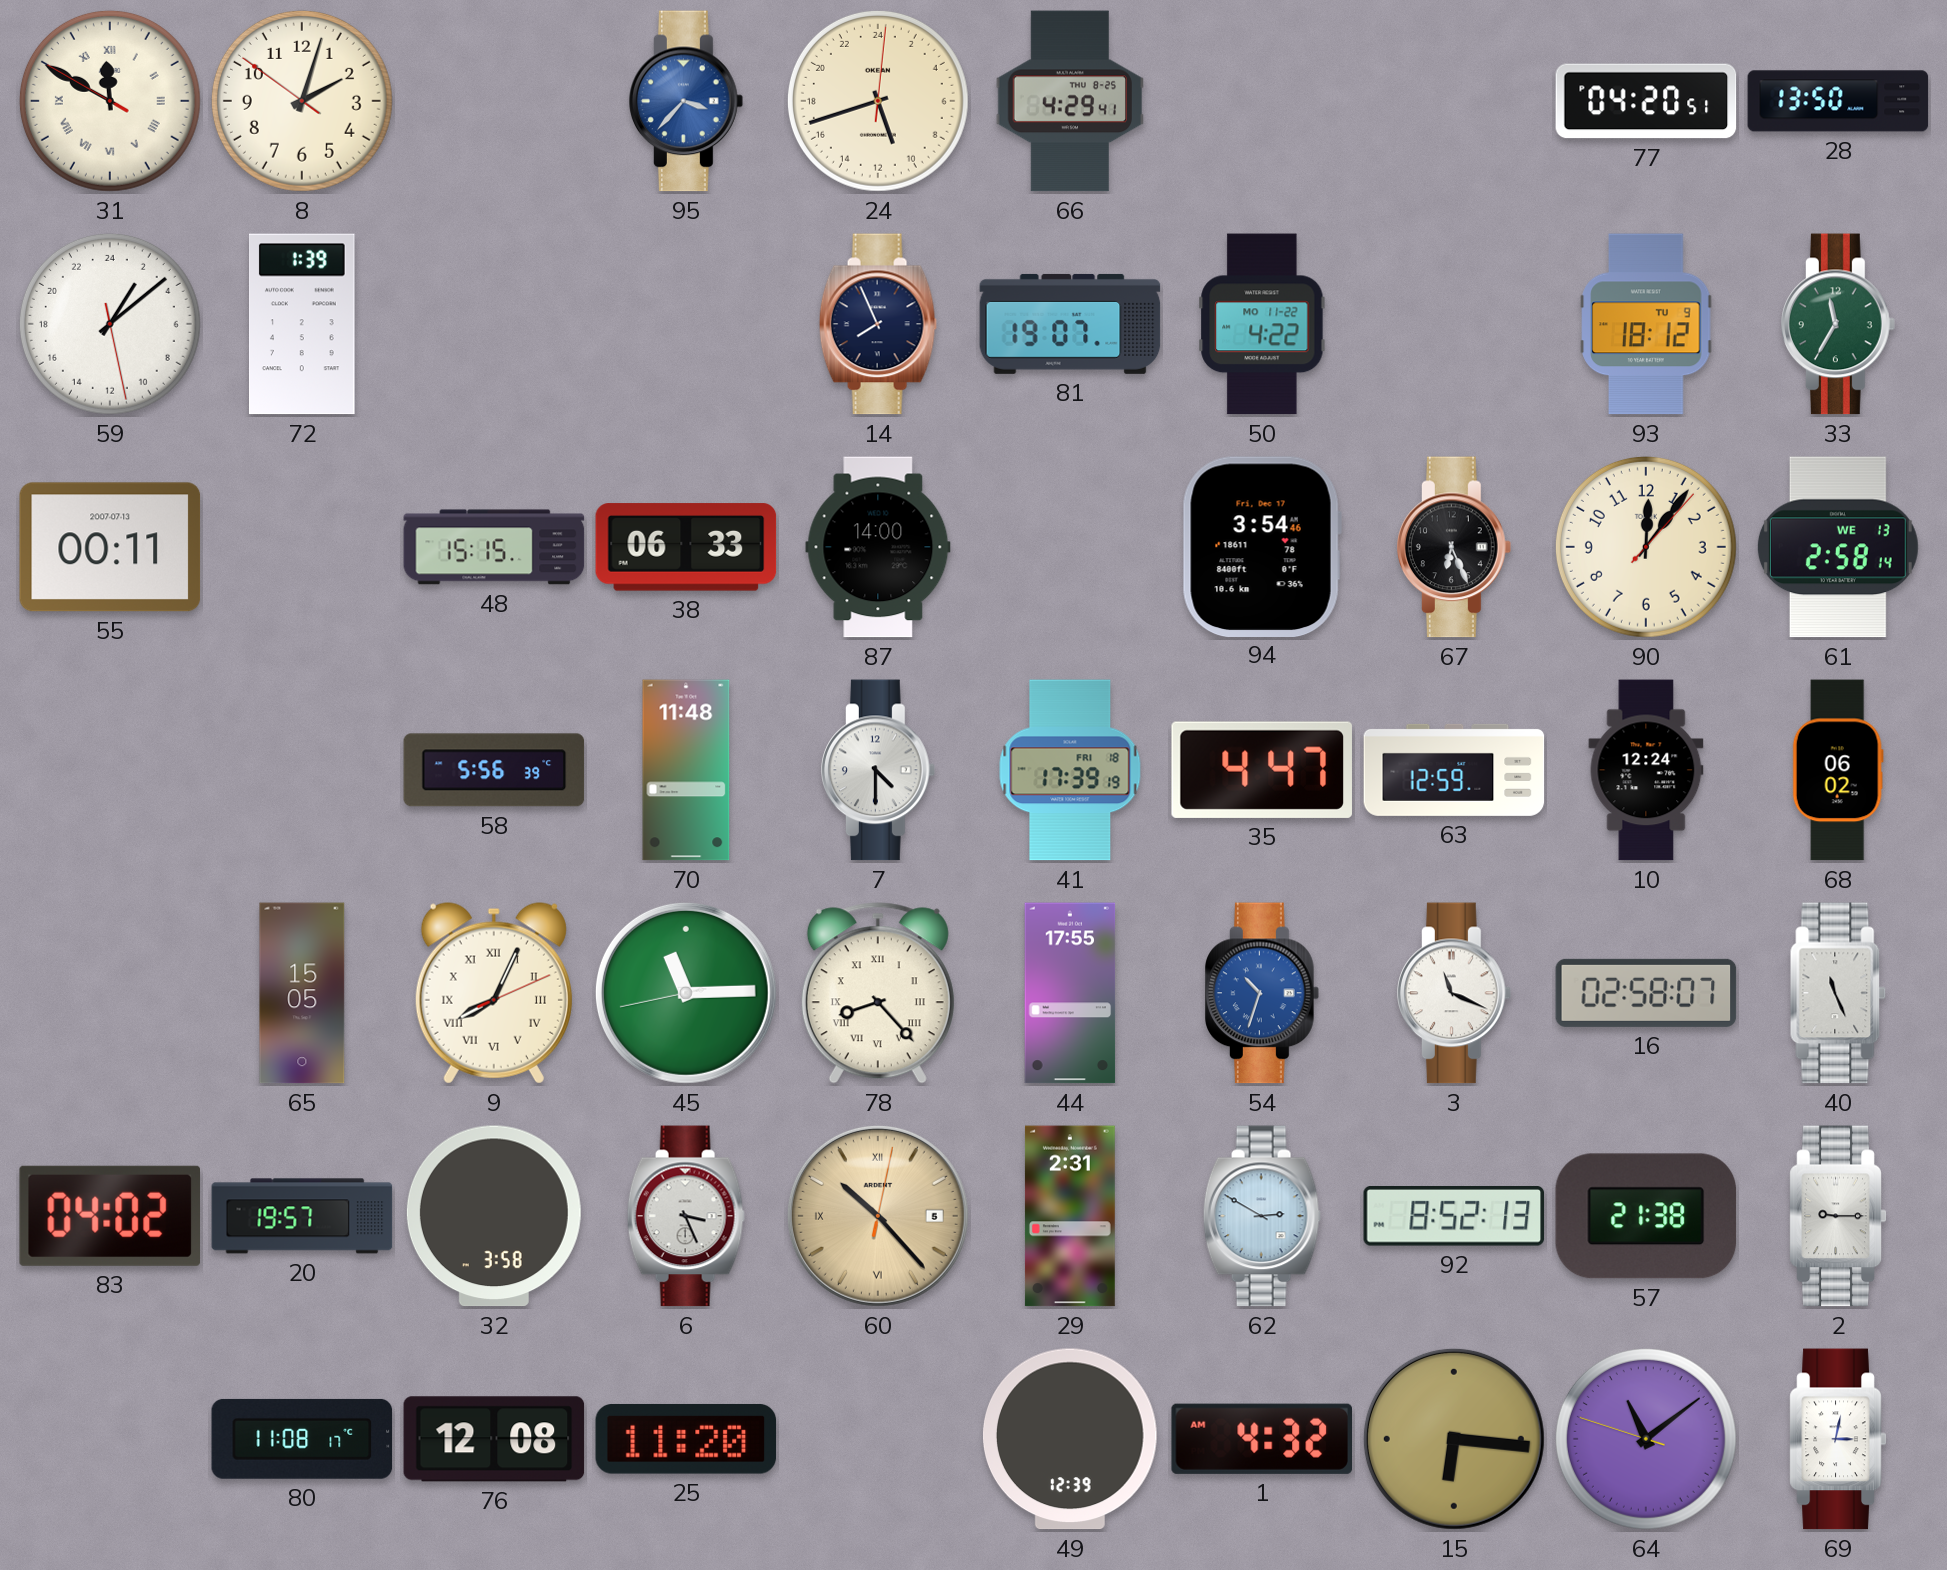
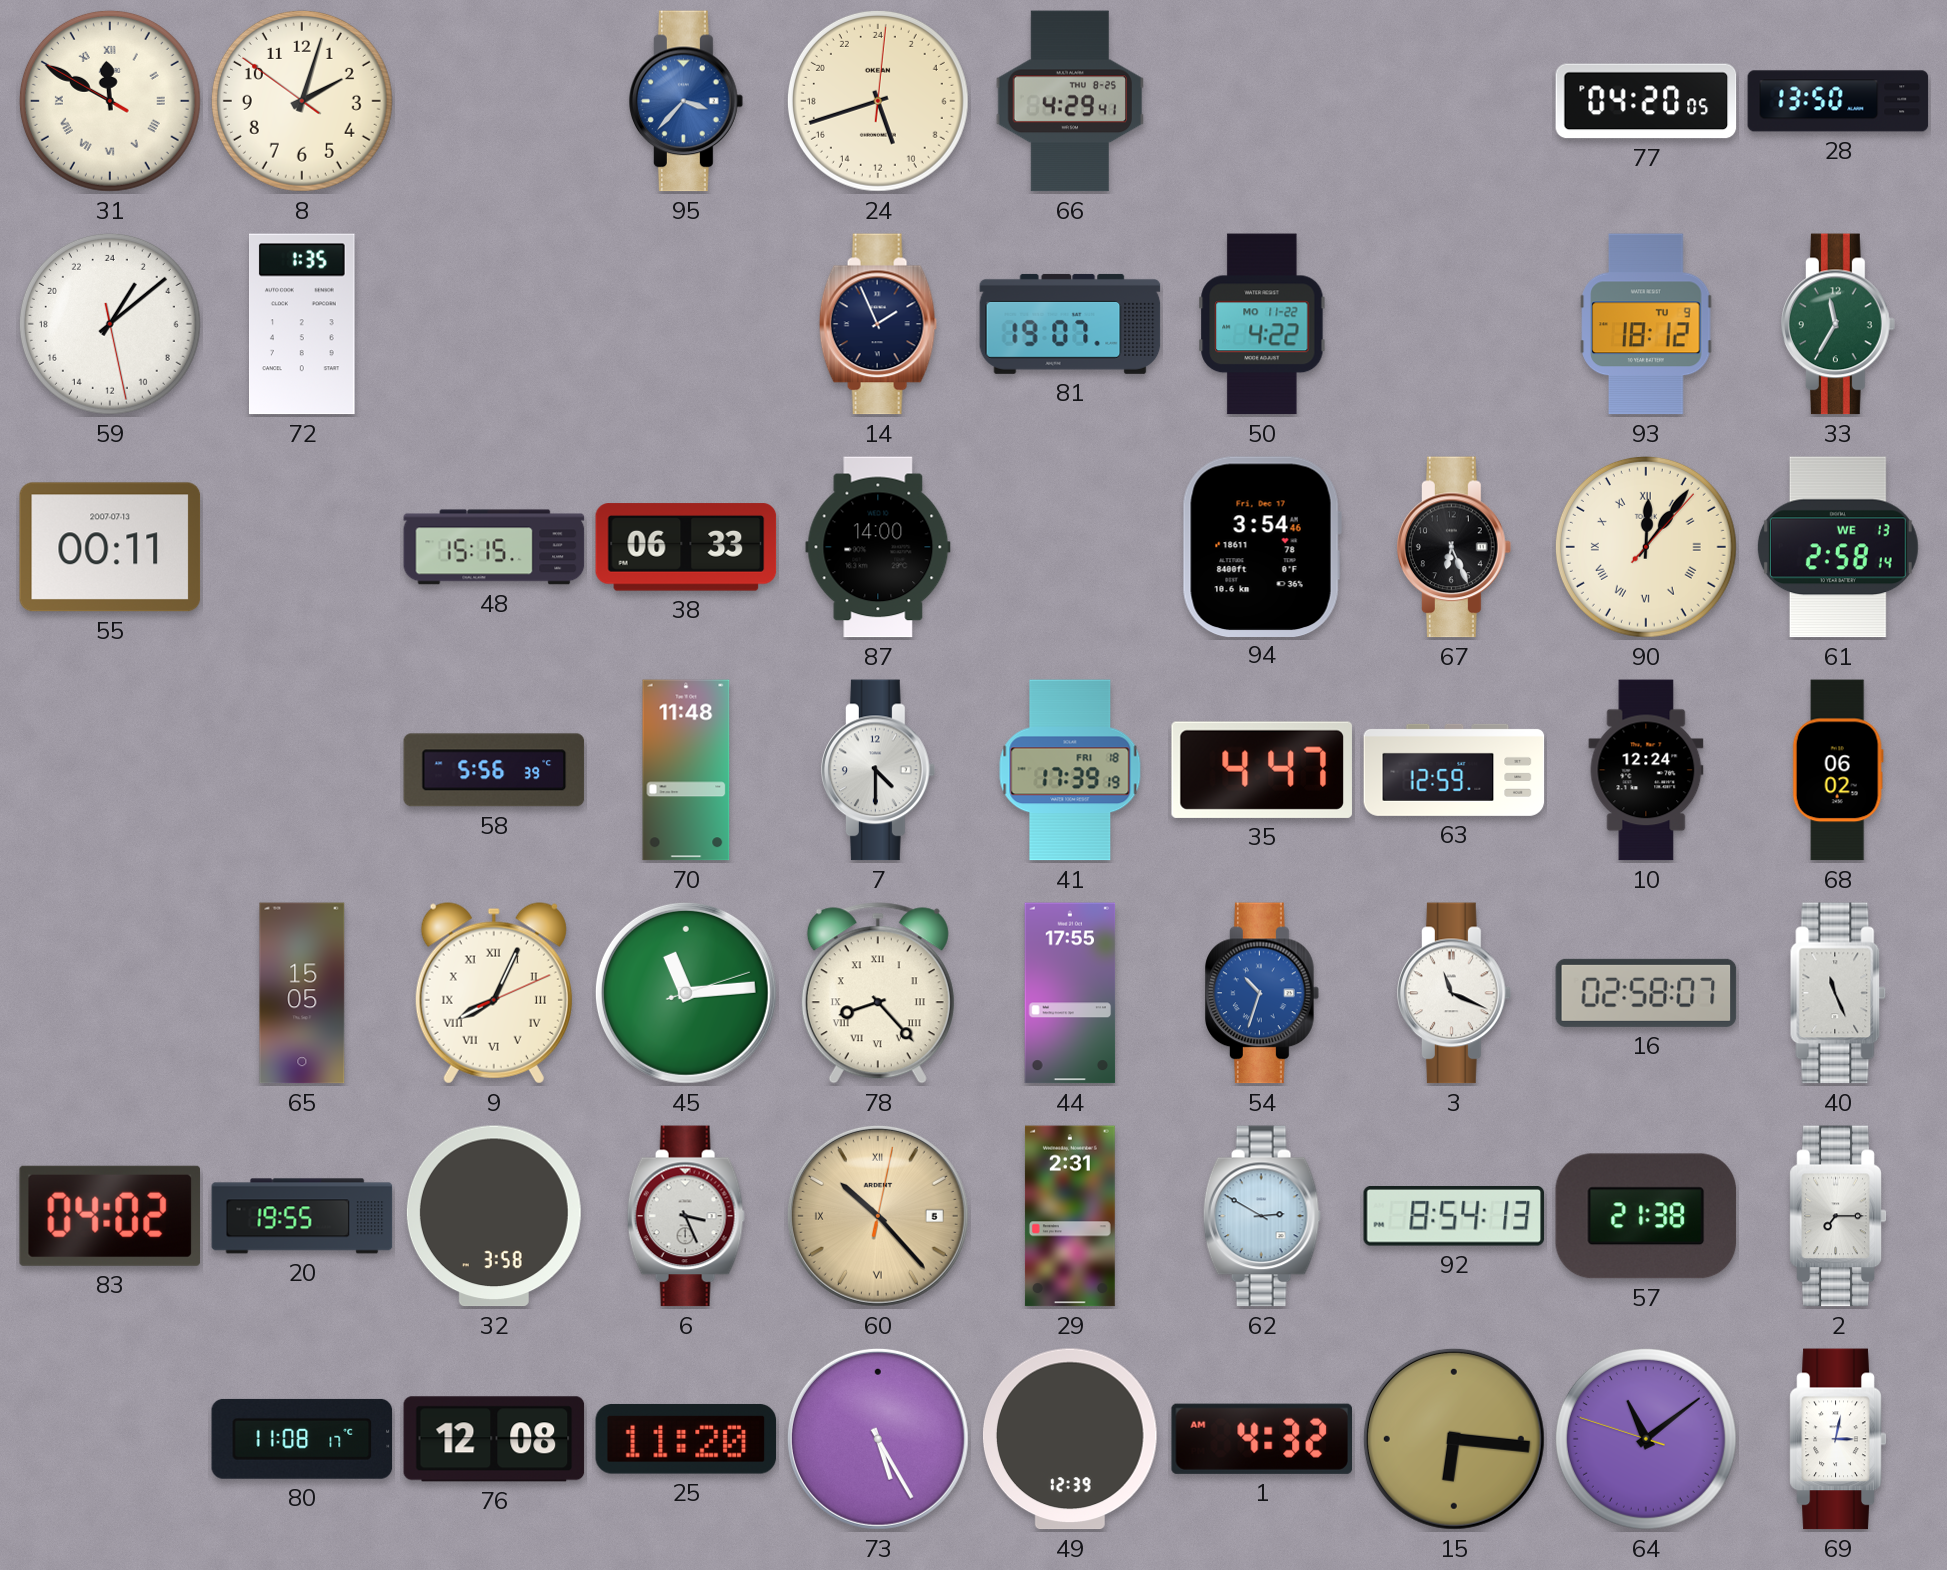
77: 04:20:51 -> 04:20:05 (1646, 101)
72: 1:39 -> 1:35 (303, 324)
14: 7:56 -> 1:56 (878, 324)
90 numerals: Arabic -> Roman (1646, 547)
45: 11:14:43 -> 11:14:12 (686, 993)
20: 19:57 -> 19:55 (302, 1216)
92: 8:52 -> 8:54 (1454, 1217)
2: 9:15 -> 7:15 (1838, 1216)
73: none -> 5:25 (878, 1439)
